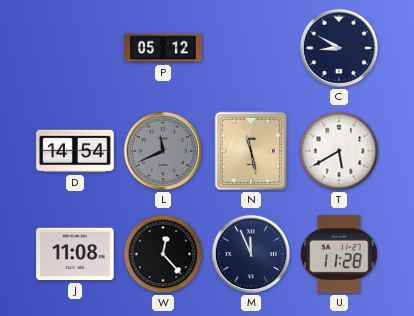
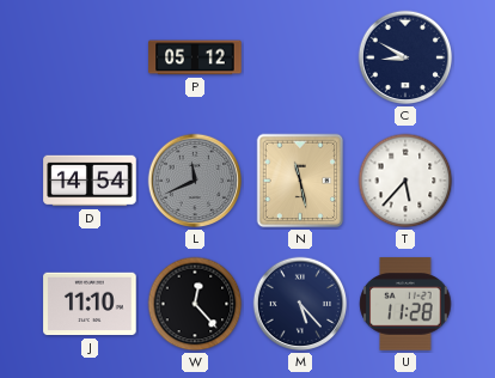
T: 5:40 -> 5:37 (405, 181)
J: 11:08 -> 11:10 (90, 304)
M: 11:56 -> 5:23 (300, 304)
